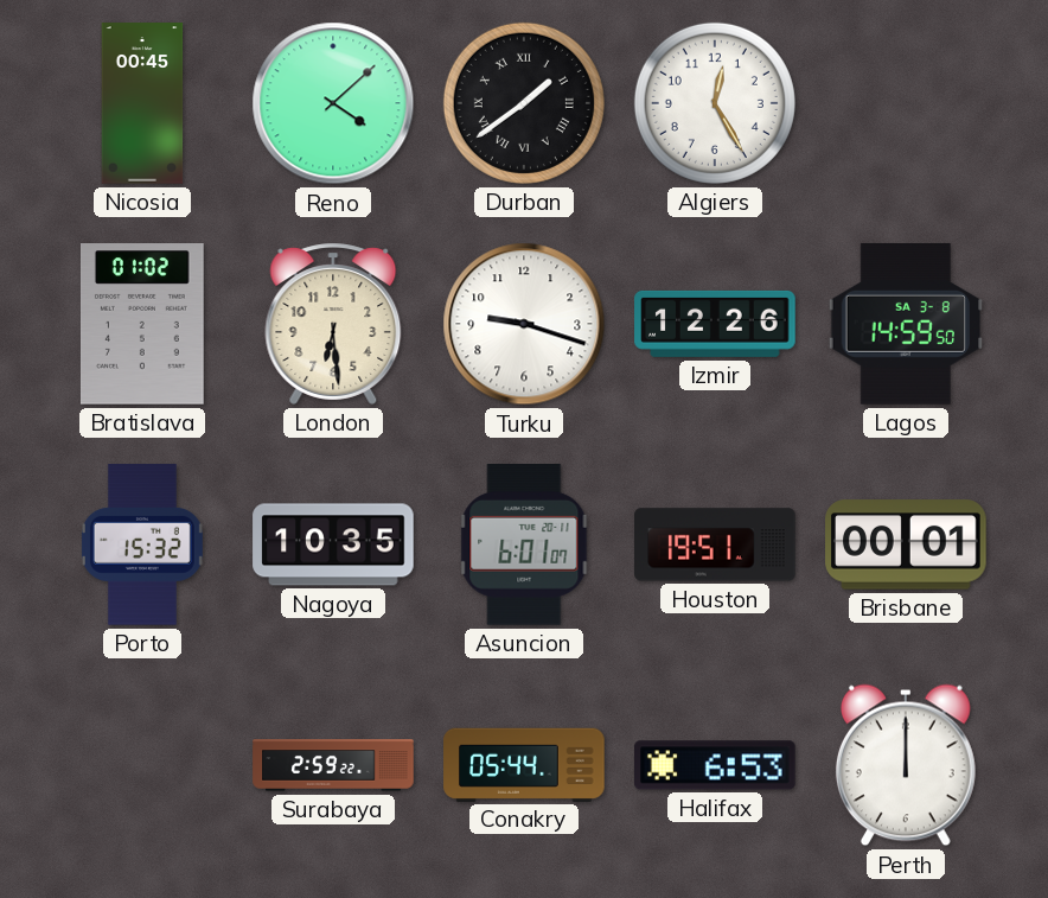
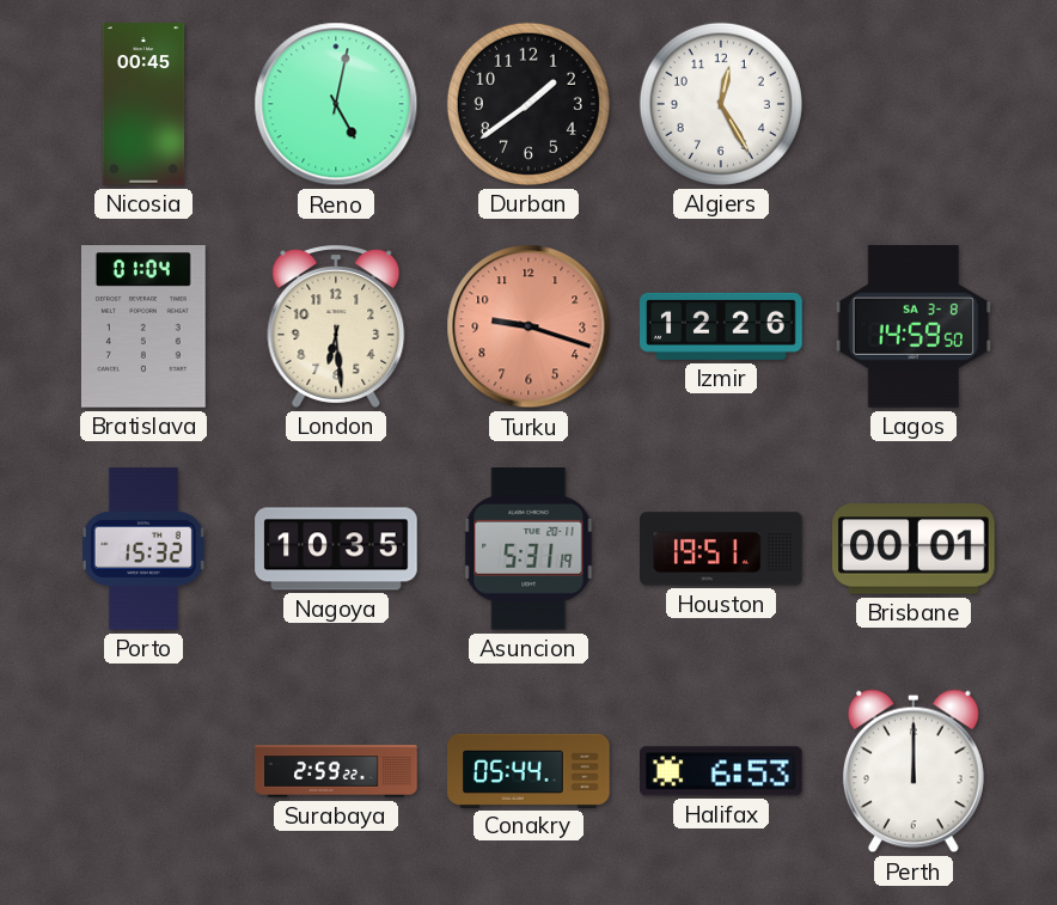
Reno: 4:08 -> 5:02 (336, 104)
Durban numerals: Roman -> Arabic (528, 104)
Bratislava: 01:02 -> 01:04 (143, 326)
Turku dial: white -> salmon (528, 326)
Asuncion: 6:01 -> 5:31 (528, 550)
